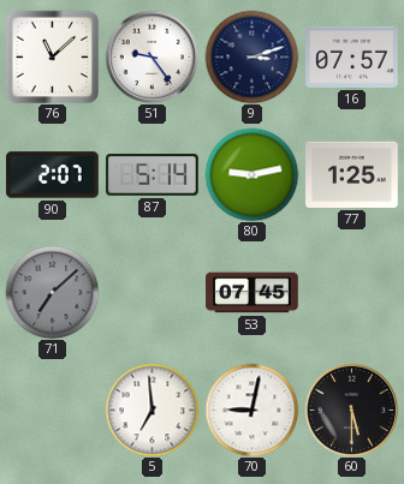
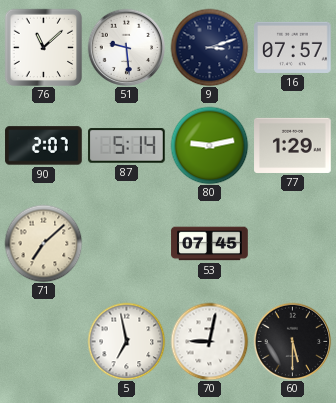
51: 9:24 -> 9:29 (126, 47)
77: 1:25 -> 1:29 (293, 145)
71 dial: grey -> cream (43, 243)
5: 6:59 -> 6:58 (126, 341)
